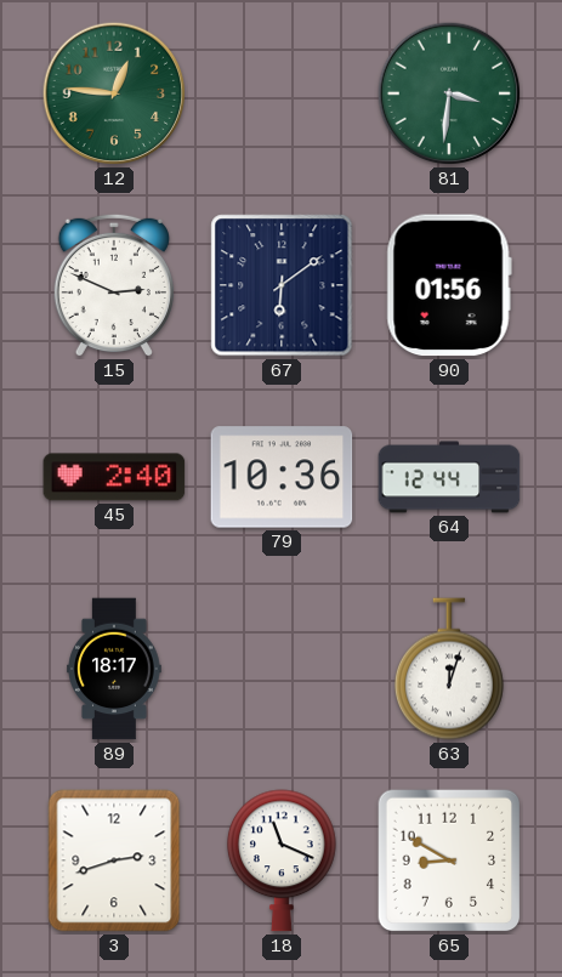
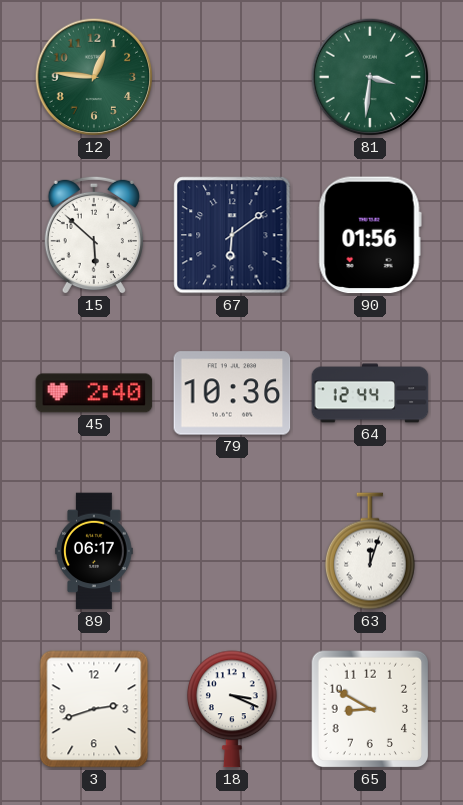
15: 2:49 -> 5:52 (94, 235)
89: 18:17 -> 06:17 (94, 551)
18: 11:19 -> 3:19 (232, 709)
